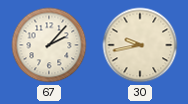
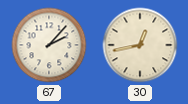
30: 9:43 -> 12:43 (140, 45)
